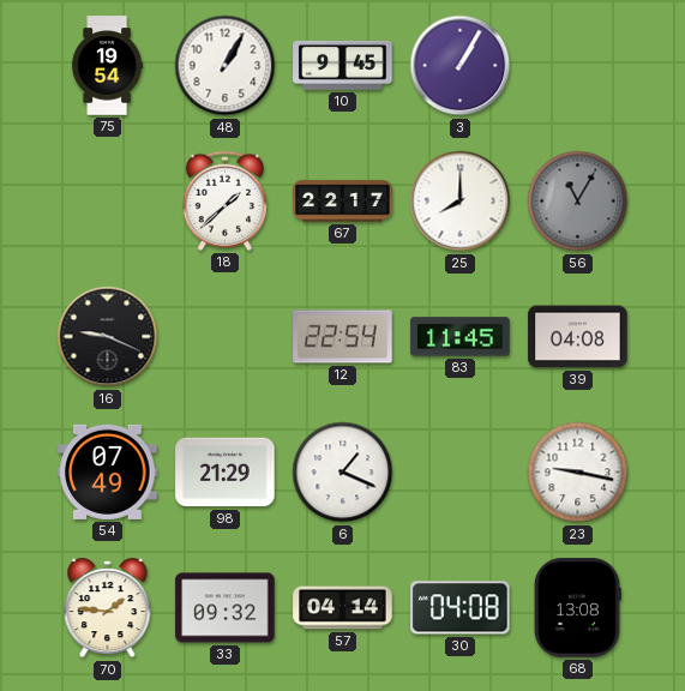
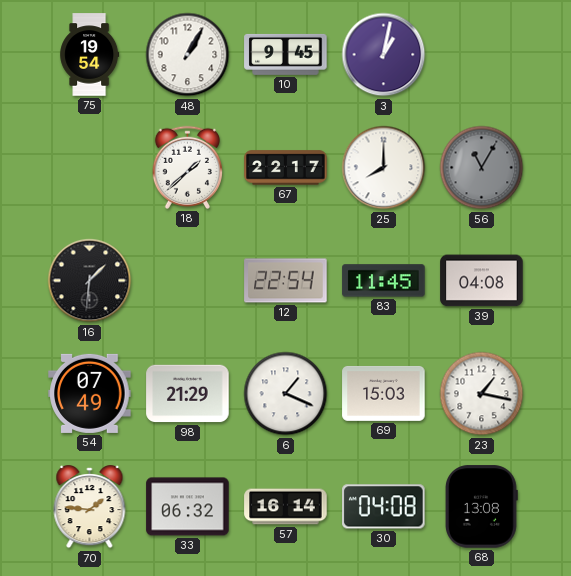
3: 1:05 -> 1:02 (384, 55)
16: 9:19 -> 1:31 (90, 281)
69: none -> 15:03 (384, 393)
23: 9:17 -> 1:17 (482, 394)
33: 09:32 -> 06:32 (188, 507)
57: 04:14 -> 16:14 (286, 507)
